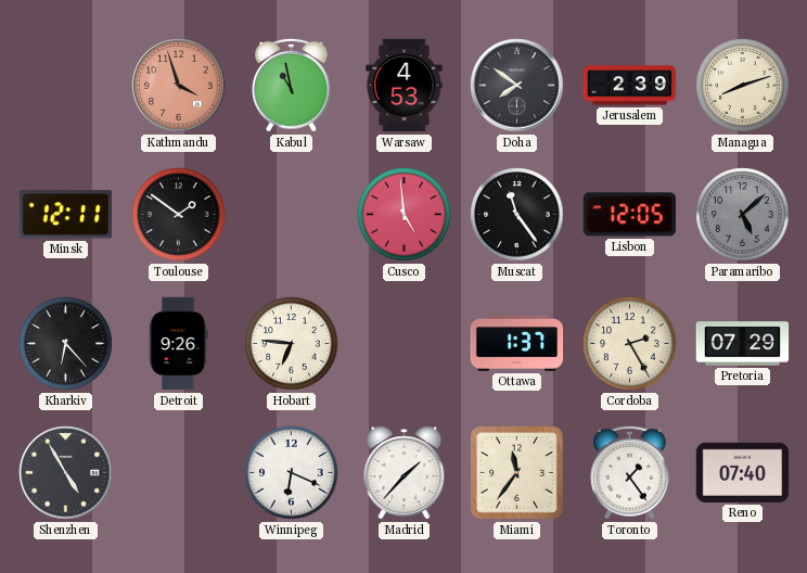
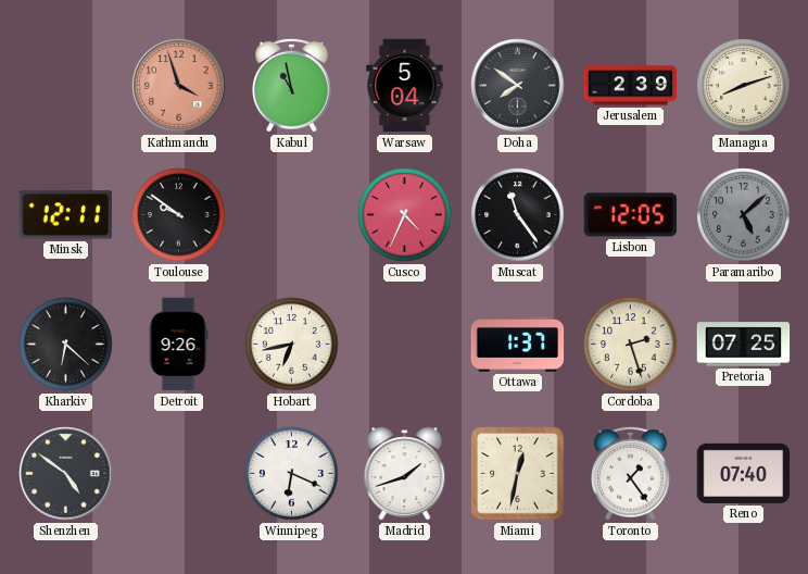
Warsaw: 4:53 -> 5:04 (405, 86)
Toulouse: 1:51 -> 9:51 (179, 215)
Cusco: 4:59 -> 4:34 (405, 215)
Kharkiv: 6:23 -> 6:22 (66, 345)
Hobart: 6:46 -> 6:43 (292, 345)
Cordoba: 2:25 -> 2:27 (631, 345)
Pretoria: 07:29 -> 07:25 (744, 345)
Shenzhen: 4:55 -> 4:51 (66, 474)
Madrid: 1:37 -> 1:42 (405, 474)
Miami: 11:36 -> 12:32 (518, 474)
